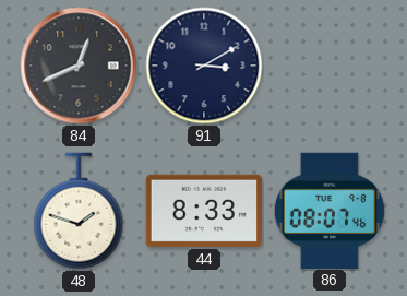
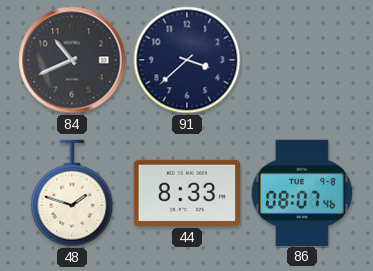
84: 12:41 -> 10:41 (72, 60)
91: 3:10 -> 3:38 (187, 60)
